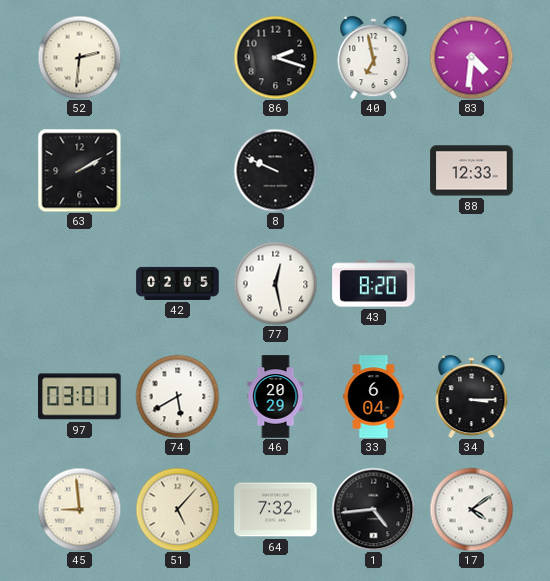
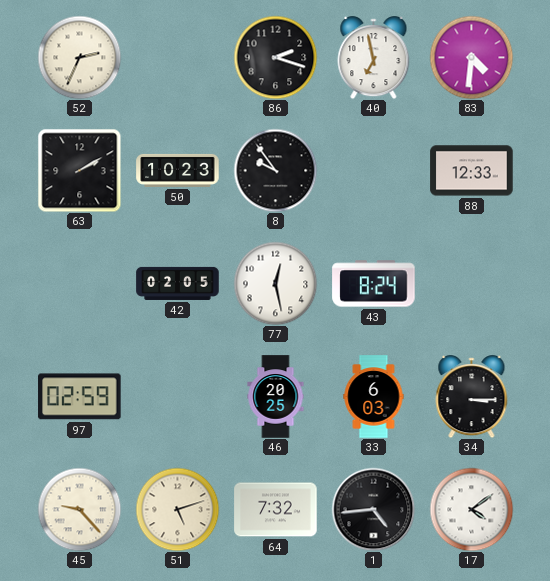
52: 2:31 -> 2:34 (79, 57)
50: none -> 10:23 (178, 170)
8: 9:49 -> 9:54 (275, 170)
43: 8:20 -> 8:24 (374, 284)
97: 03:01 -> 02:59 (80, 397)
74: 5:40 -> none (177, 396)
46: 20:29 -> 20:25 (276, 397)
33: 6:04 -> 6:03 (374, 397)
45: 8:59 -> 9:23 (79, 509)
51: 5:07 -> 5:12 (177, 509)
